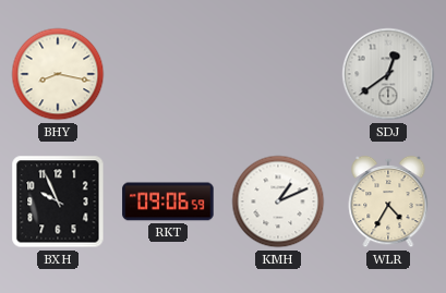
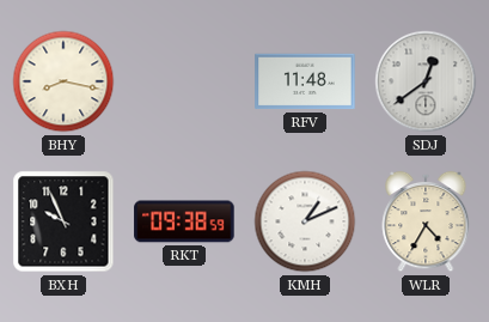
RFV: none -> 11:48 (305, 81)
RKT: 09:06 -> 09:38 (184, 221)
